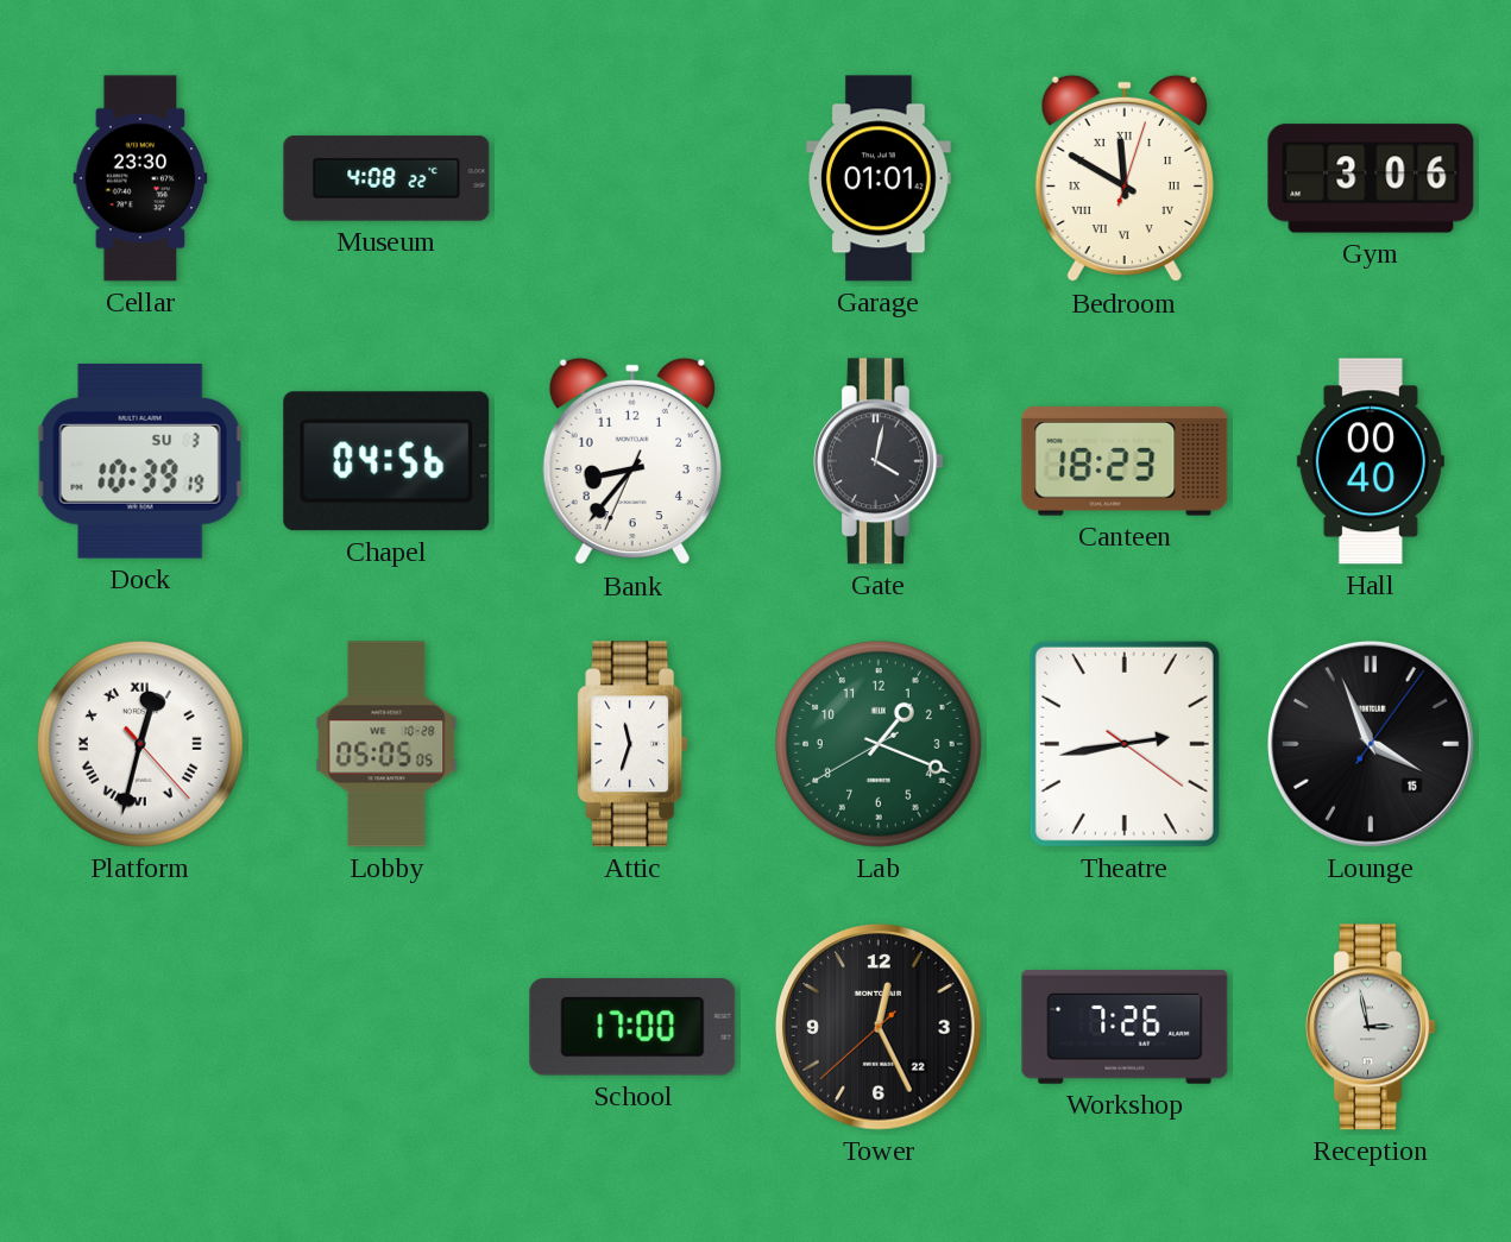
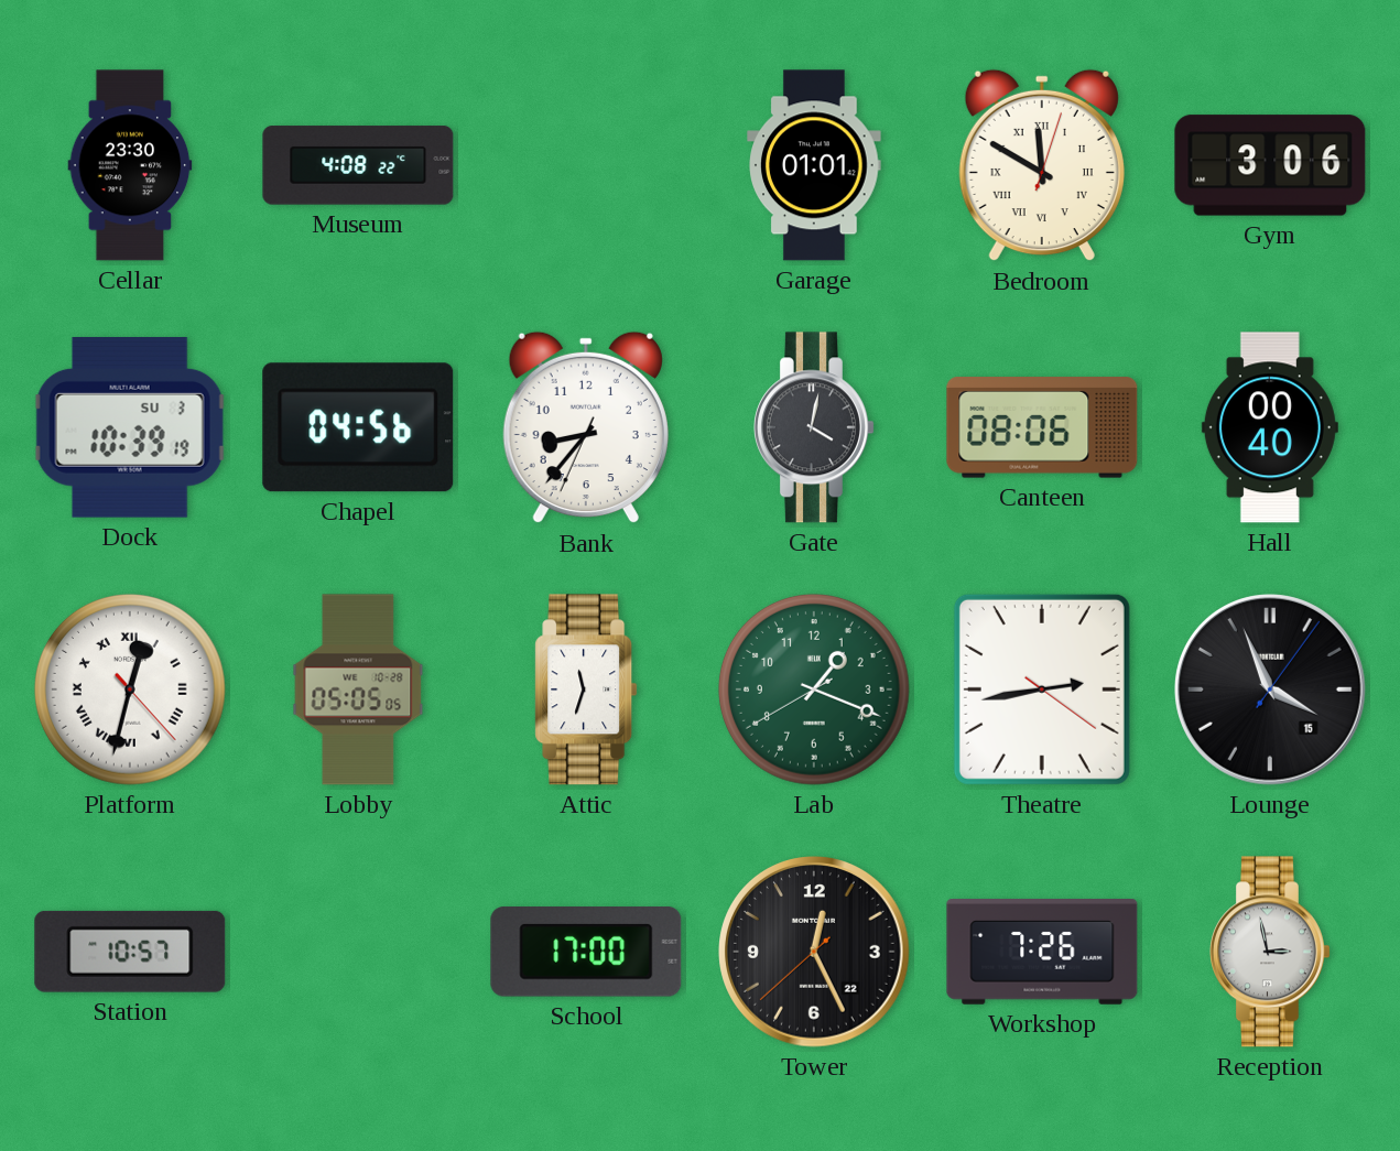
Canteen: 18:23 -> 08:06 (1042, 427)
Station: none -> 10:57 (130, 952)
